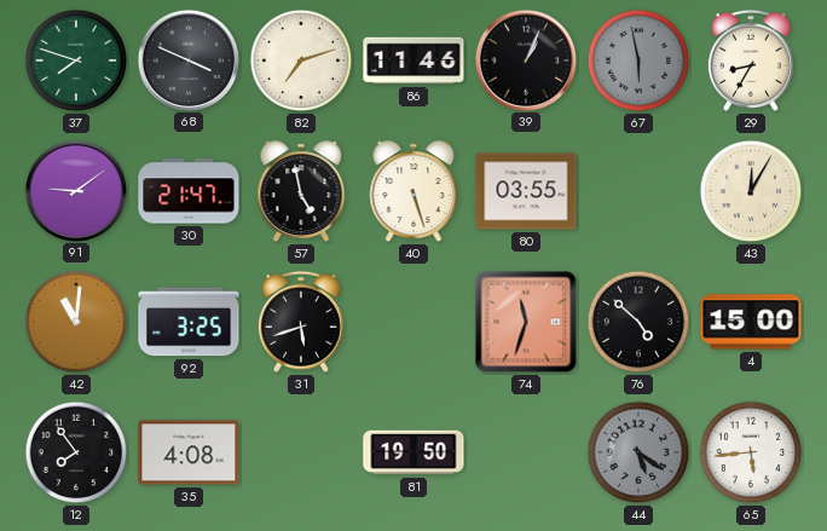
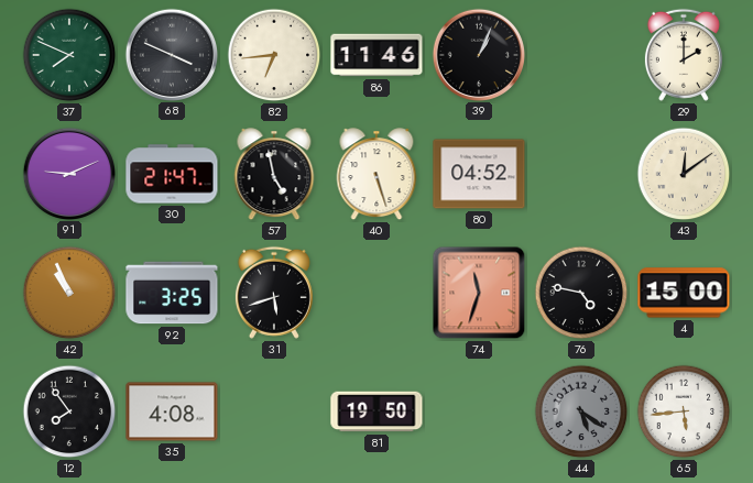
37: 7:48 -> 7:49 (69, 55)
82: 7:12 -> 6:44 (274, 55)
67: 5:58 -> none (638, 60)
29: 8:35 -> 2:00 (684, 55)
91: 9:09 -> 9:11 (68, 173)
80: 03:55 -> 04:52 (479, 174)
43: 12:05 -> 12:09 (684, 174)
42: 11:01 -> 10:56 (69, 293)
76: 4:52 -> 4:47 (581, 293)
